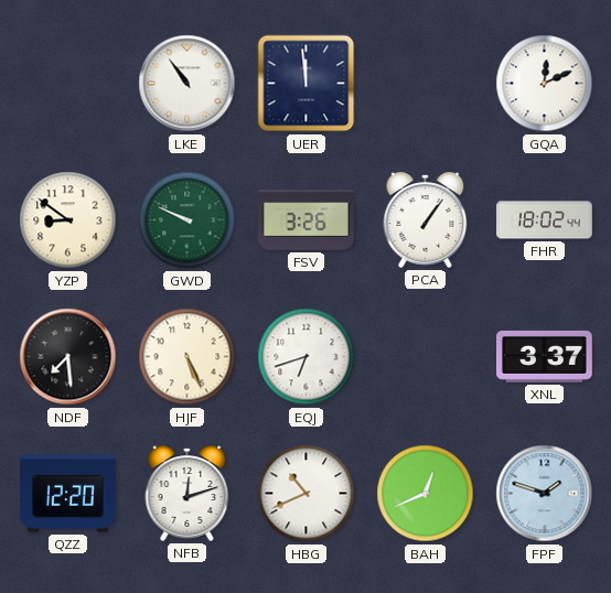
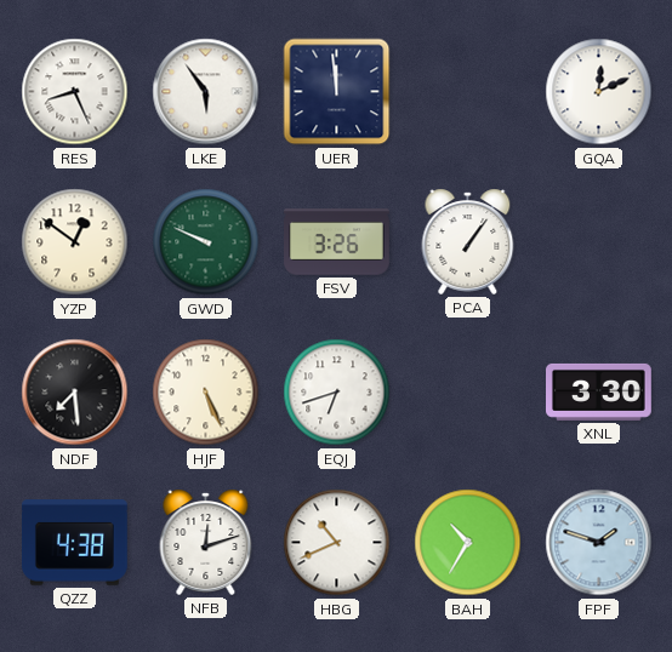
RES: none -> 8:26 (75, 92)
LKE: 10:54 -> 5:54 (206, 92)
YZP: 8:51 -> 12:51 (75, 242)
FHR: 18:02 -> none (545, 220)
XNL: 3:37 -> 3:30 (599, 391)
QZZ: 12:20 -> 4:38 (74, 543)
BAH: 12:41 -> 10:35 (468, 543)
